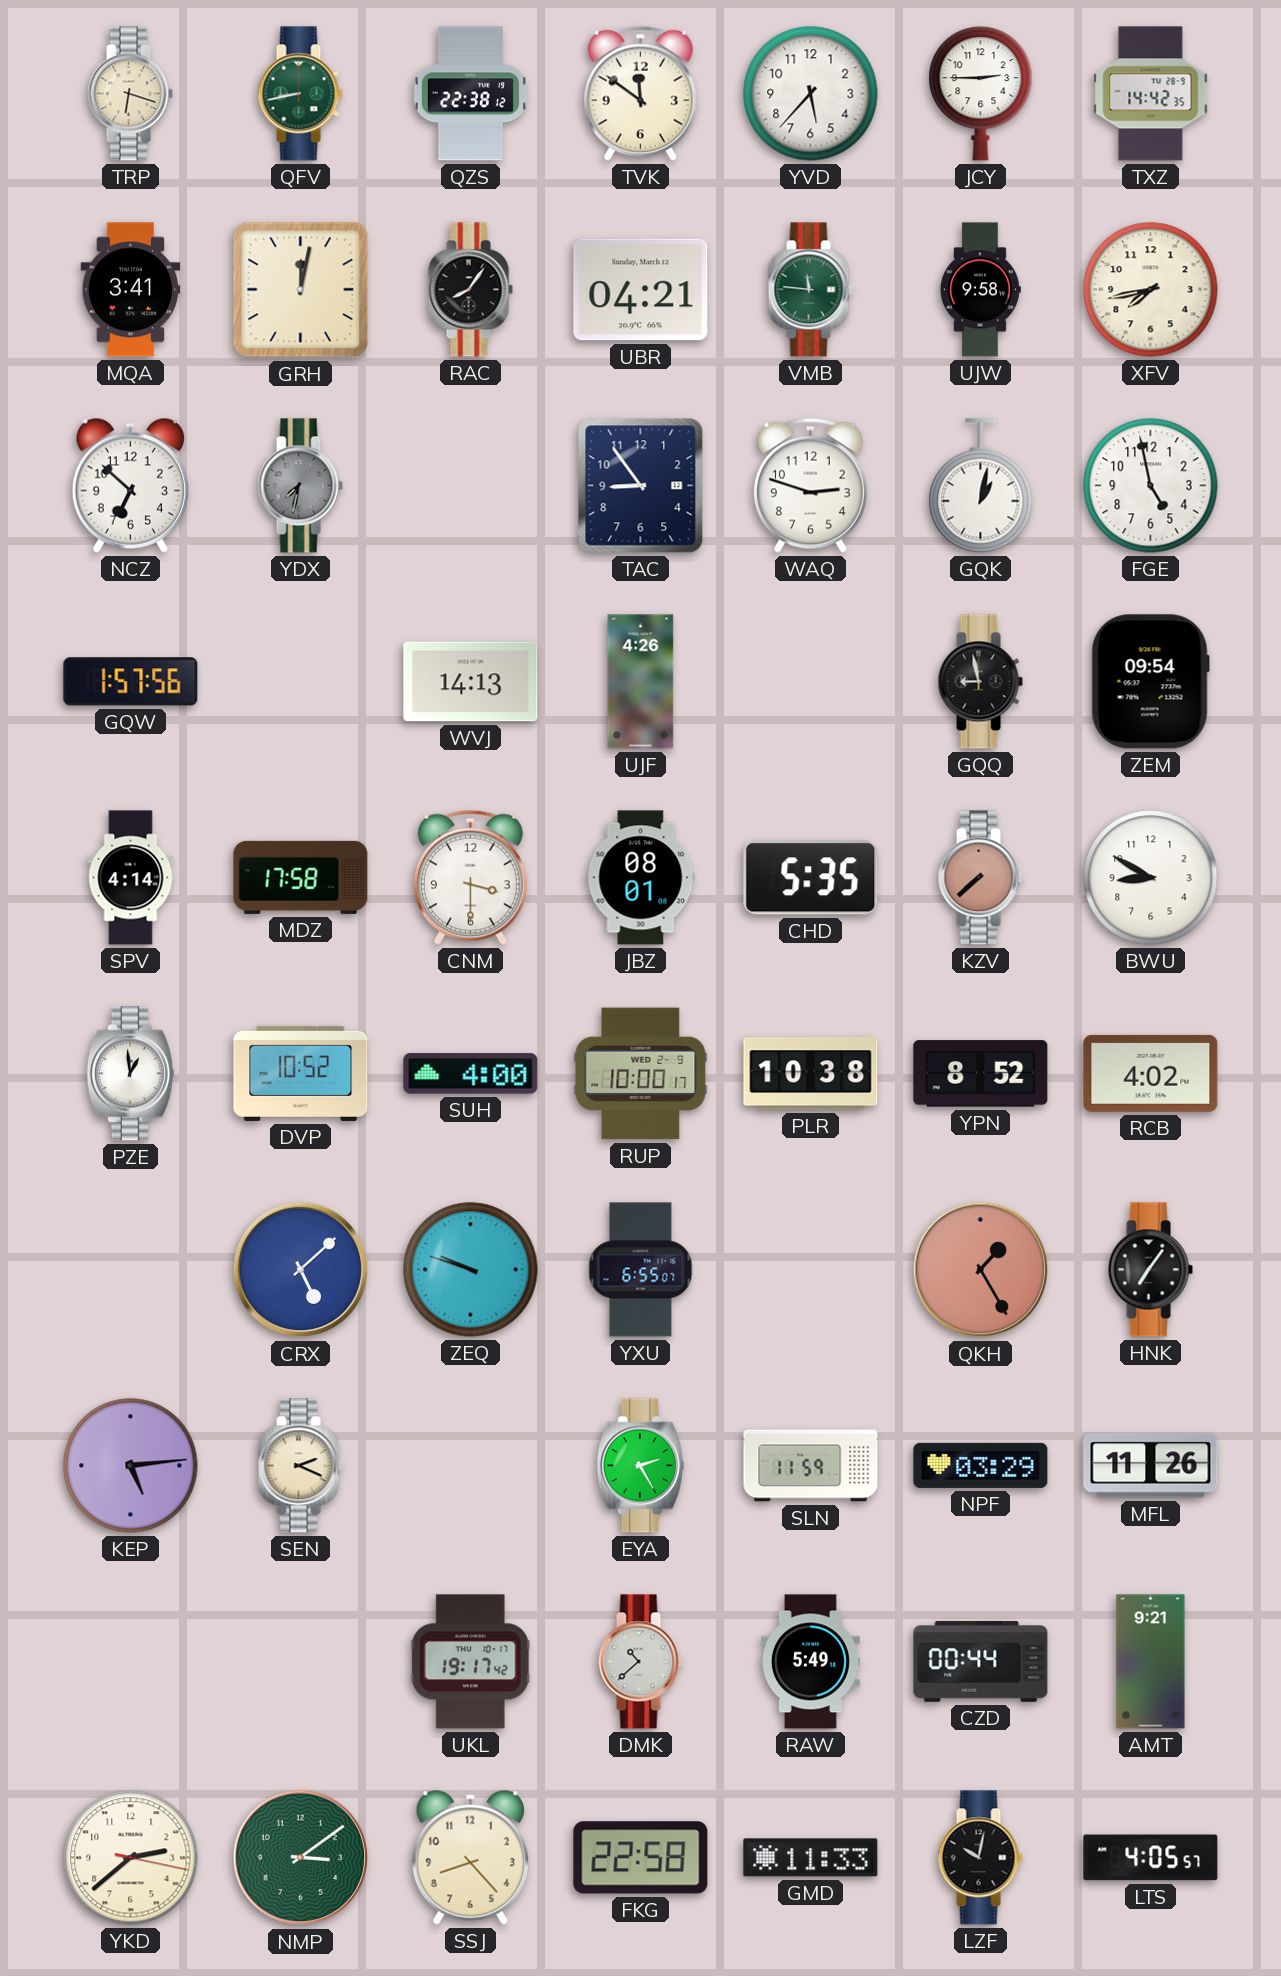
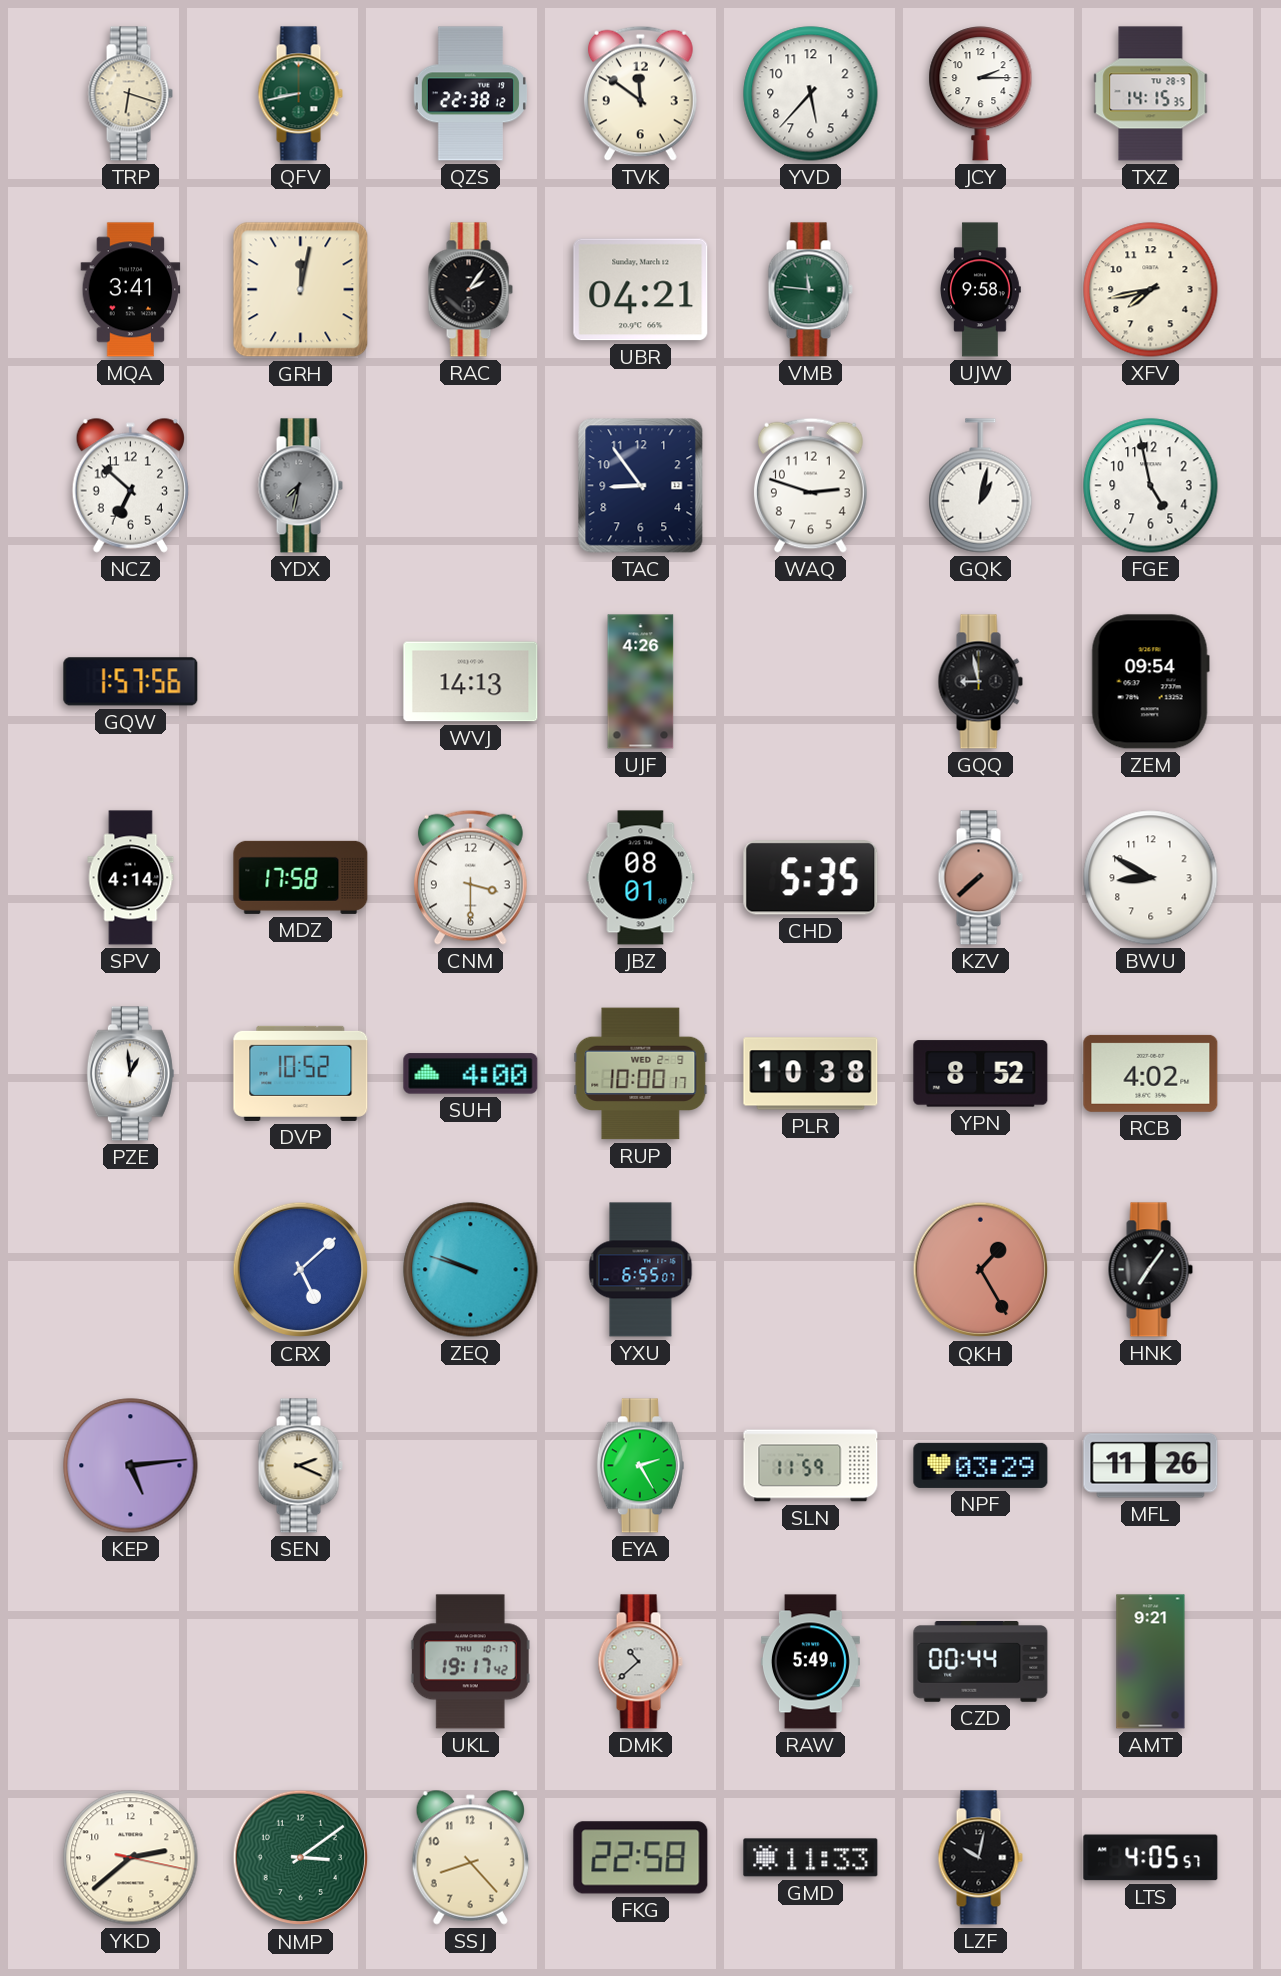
JCY: 2:45 -> 2:15 (981, 94)
TXZ: 14:42 -> 14:15 (1151, 94)
RAC: 8:06 -> 2:06 (470, 290)
